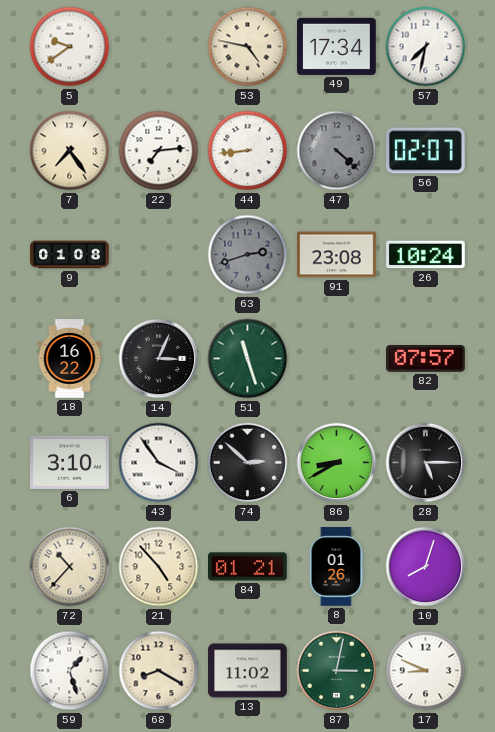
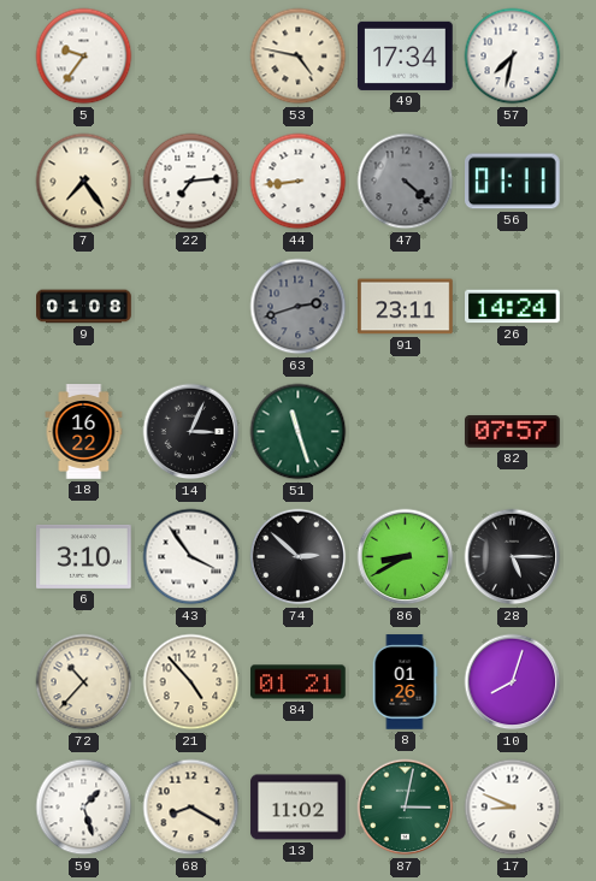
5: 9:39 -> 9:36 (84, 57)
56: 02:07 -> 01:11 (513, 182)
91: 23:08 -> 23:11 (406, 307)
26: 10:24 -> 14:24 (513, 307)
